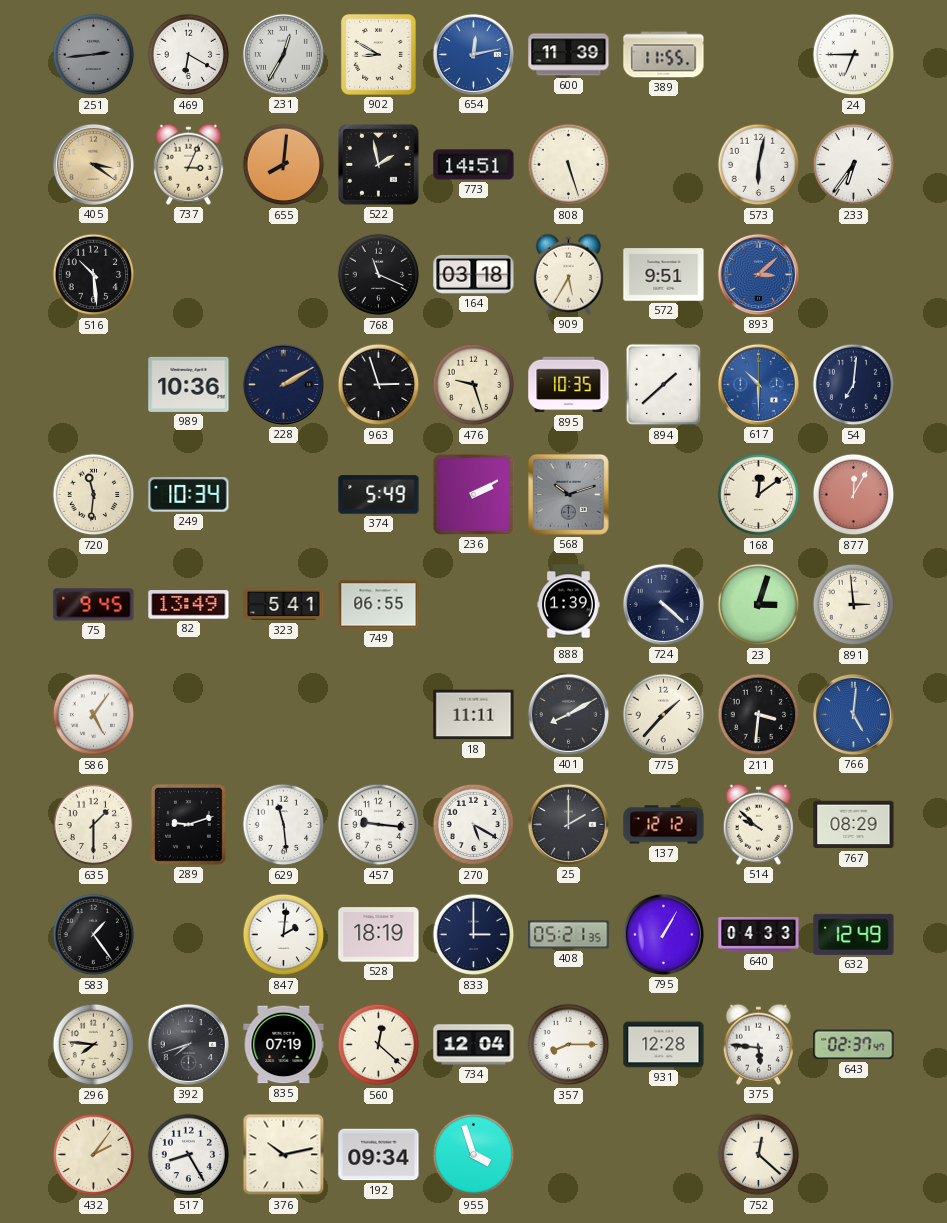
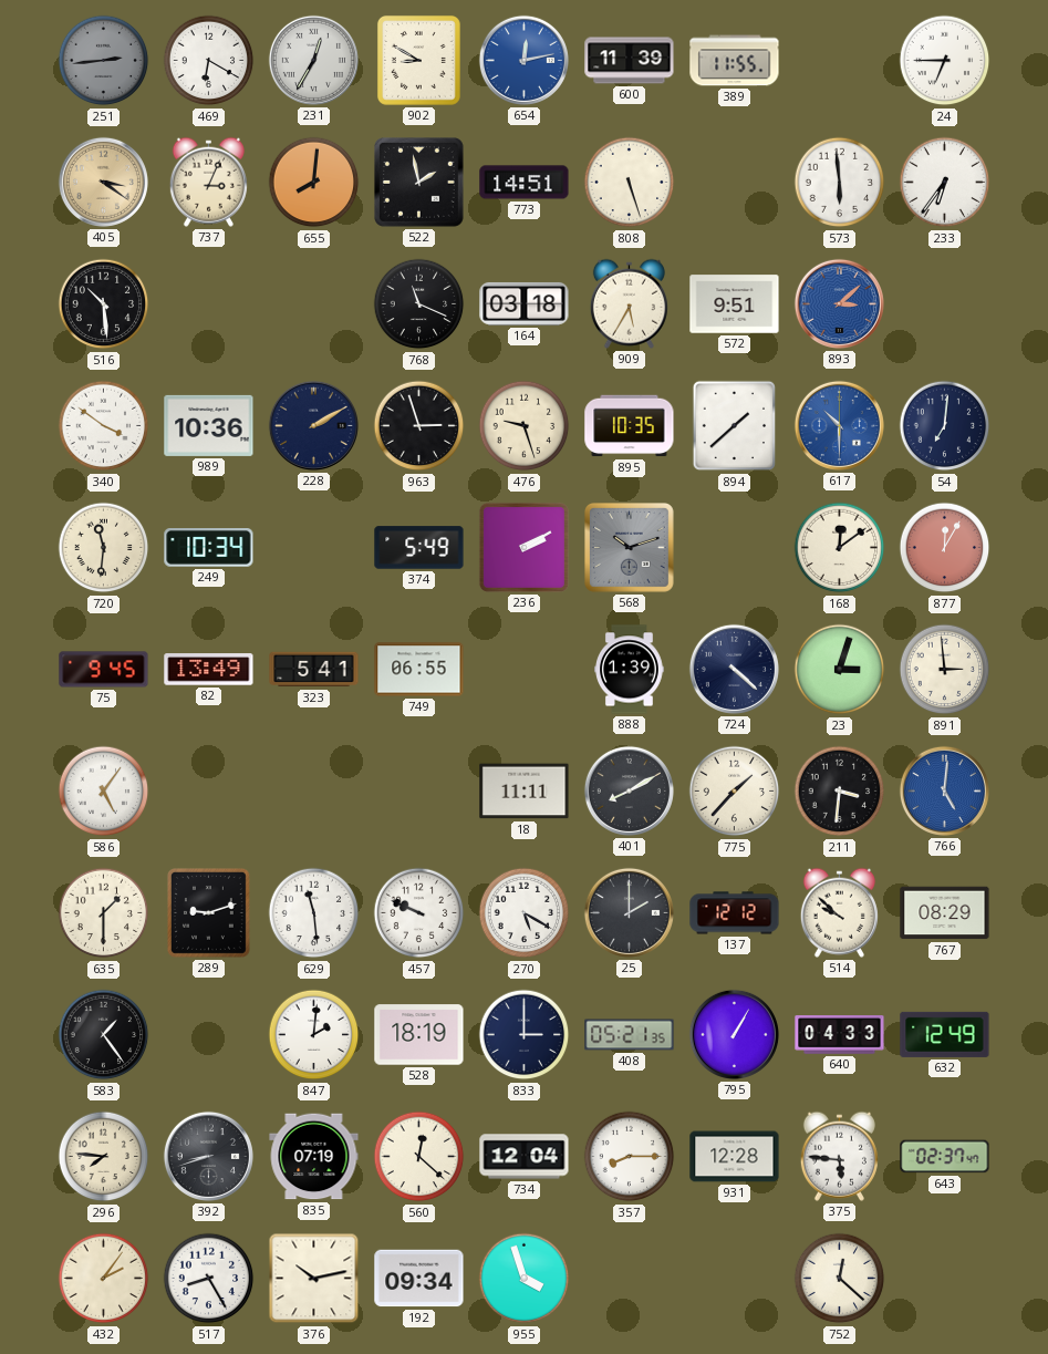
573: 6:02 -> 5:59 (840, 183)
340: none -> 3:51 (104, 426)
457: 9:16 -> 9:49 (419, 913)
392: 7:42 -> 8:42 (208, 1156)
